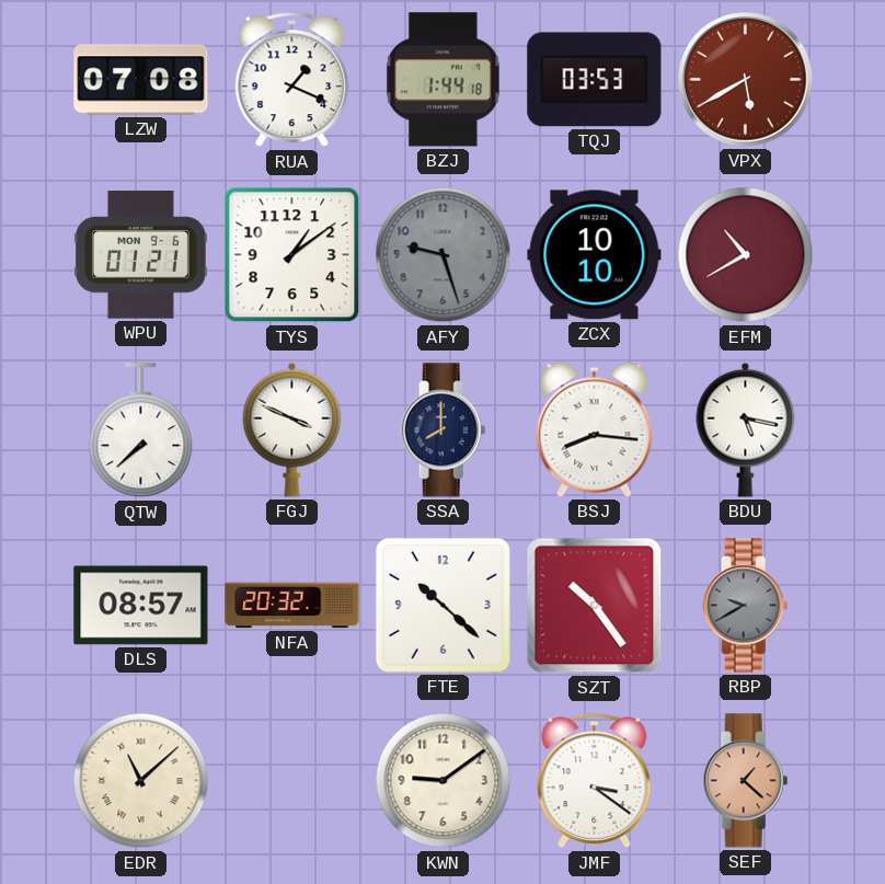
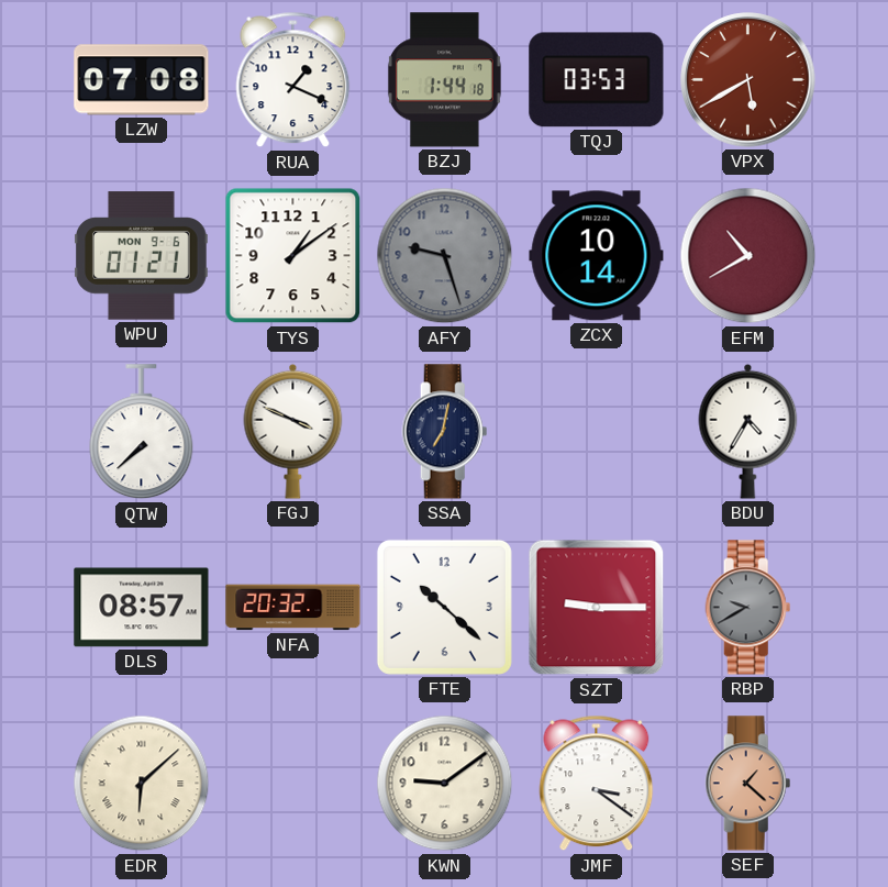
ZCX: 10:10 -> 10:14 (597, 256)
SSA: 8:00 -> 7:02 (445, 432)
BSJ: 8:16 -> none (595, 429)
BDU: 5:17 -> 4:35 (748, 431)
SZT: 10:24 -> 9:15 (597, 608)
EDR: 11:08 -> 6:08 (142, 784)
